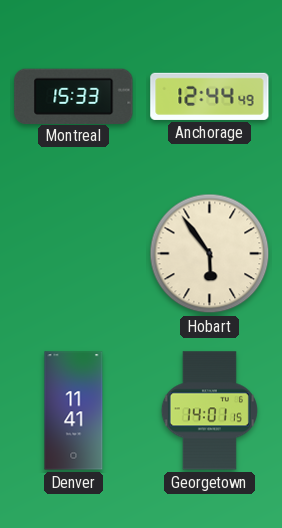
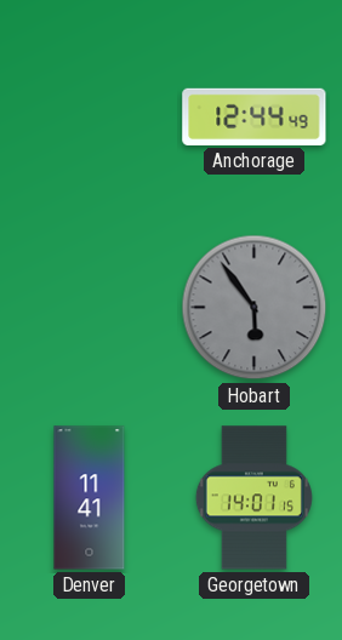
Montreal: 15:33 -> none (74, 96)
Hobart dial: cream -> grey (255, 308)
